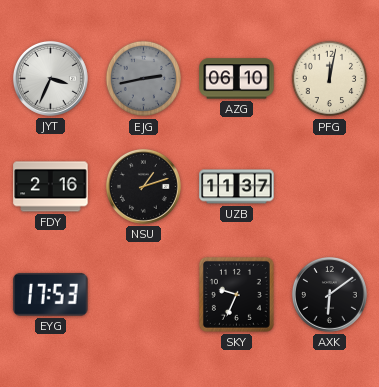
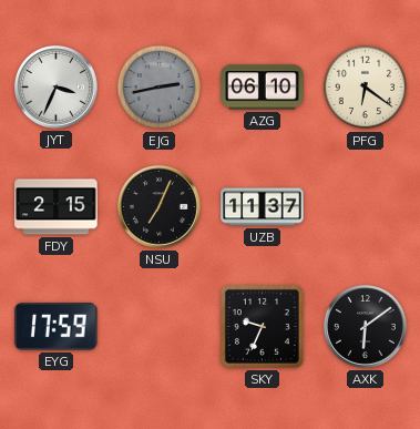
PFG: 12:02 -> 6:21 (366, 88)
FDY: 2:16 -> 2:15 (57, 207)
NSU: 1:12 -> 7:04 (158, 206)
EYG: 17:53 -> 17:59 (57, 326)
